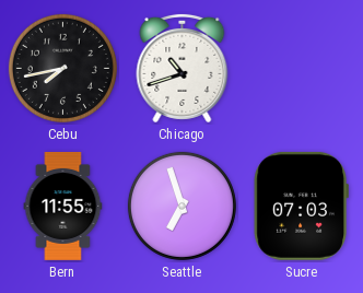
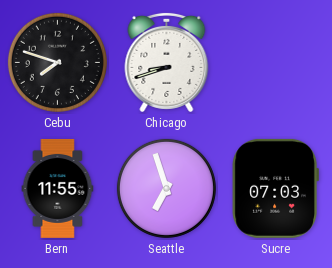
Cebu: 7:43 -> 7:48 (57, 62)
Chicago: 10:42 -> 8:42 (167, 62)
